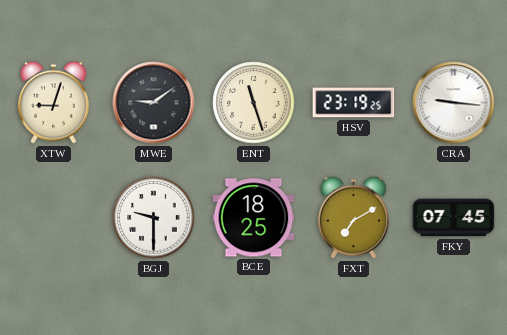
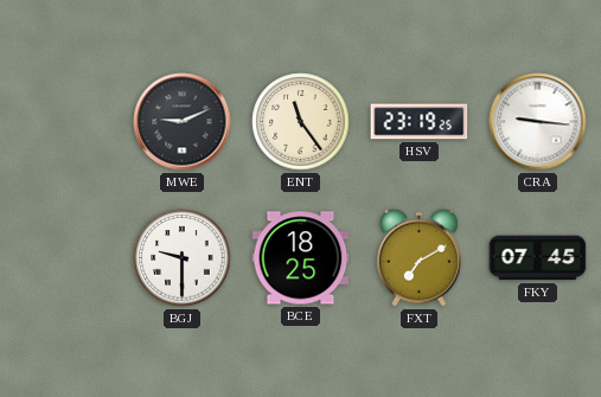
XTW: 9:03 -> none (54, 102)
MWE: 9:09 -> 9:11 (183, 122)
ENT: 11:27 -> 11:24 (301, 122)
